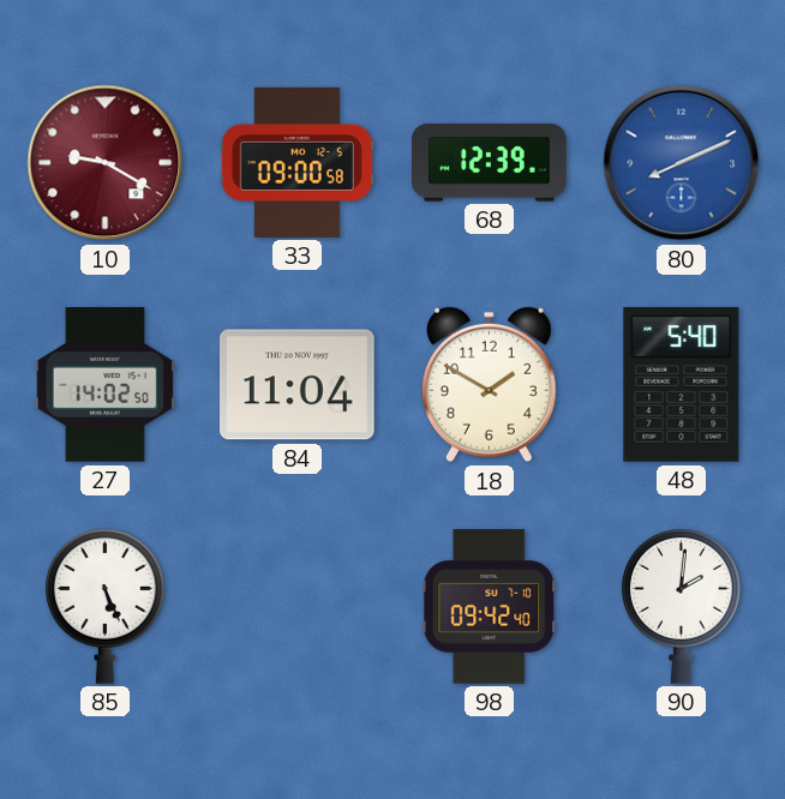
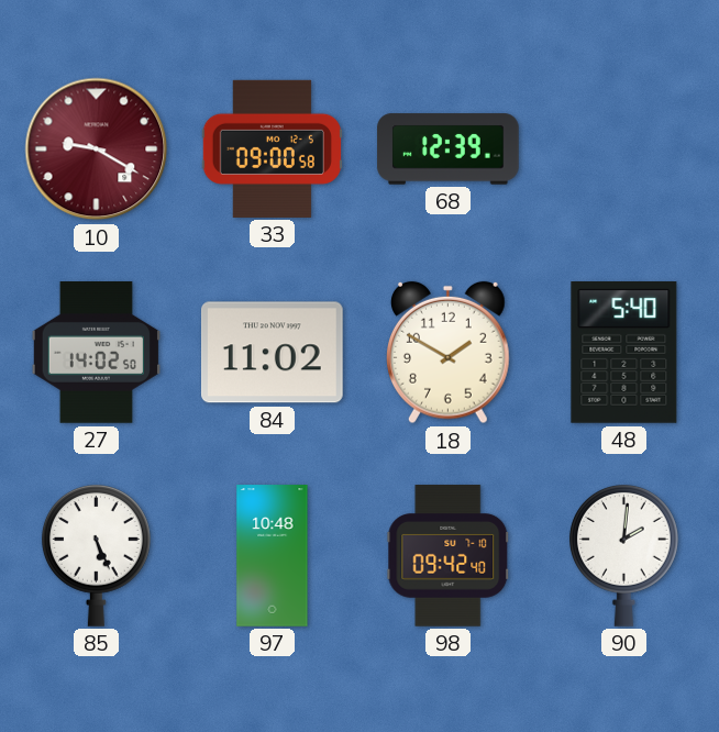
80: 8:11 -> none (682, 163)
84: 11:04 -> 11:02 (273, 353)
97: none -> 10:48 (273, 556)
